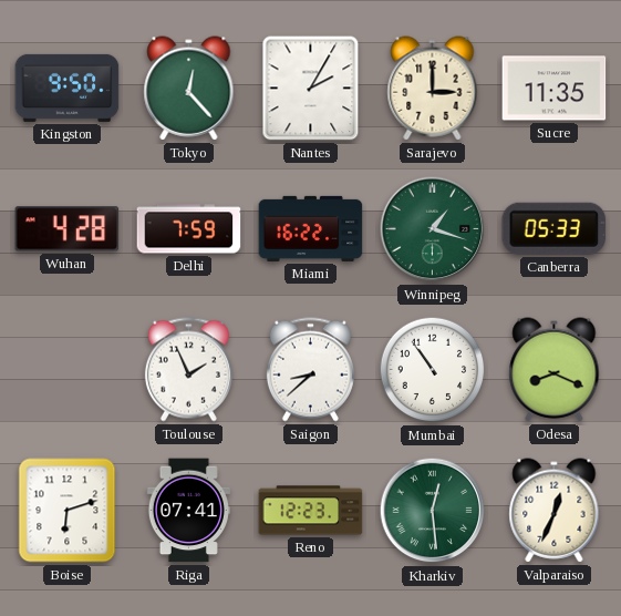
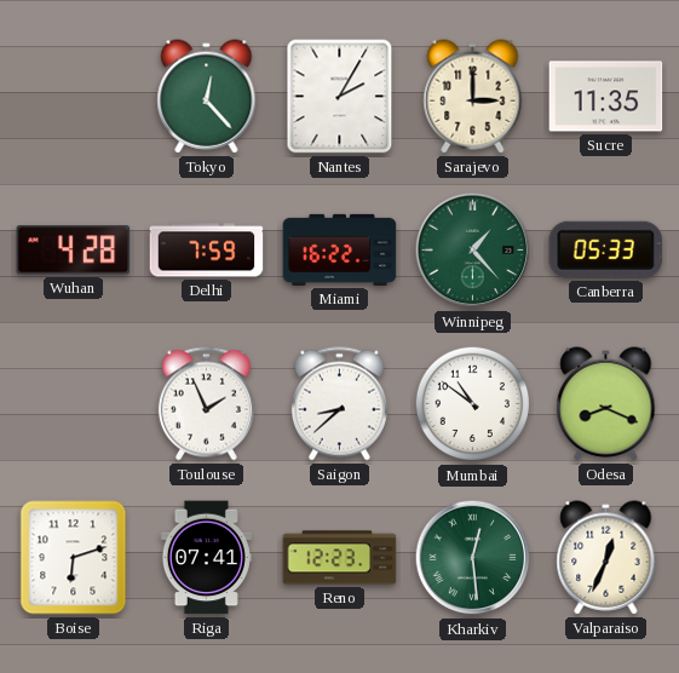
Kingston: 9:50 -> none (68, 88)
Winnipeg: 1:18 -> 1:23 (473, 251)
Mumbai: 10:54 -> 10:51 (473, 404)
